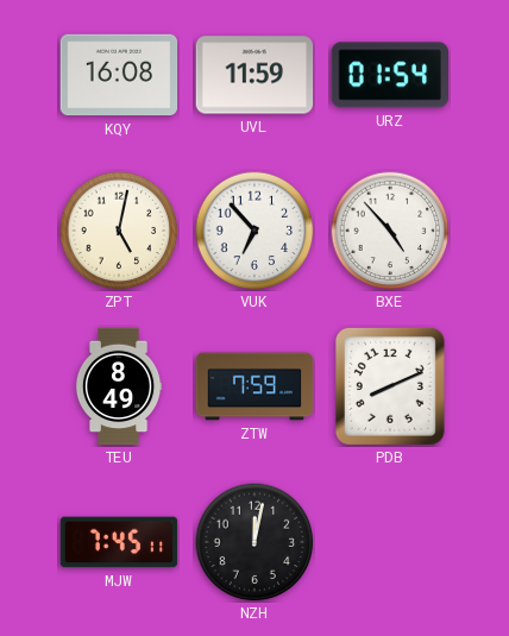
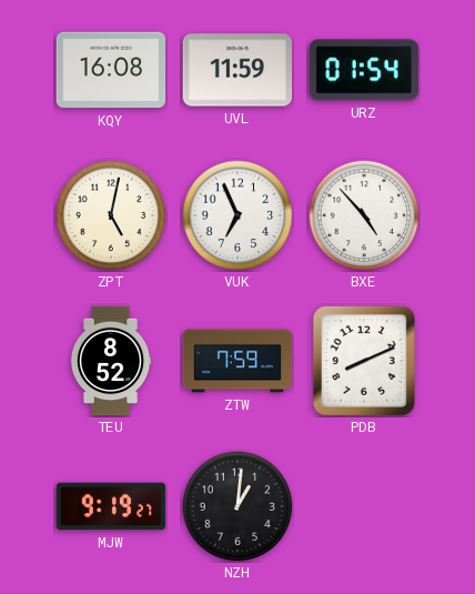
VUK: 6:53 -> 6:56 (238, 215)
TEU: 8:49 -> 8:52 (111, 361)
MJW: 7:45 -> 9:19 (111, 506)
NZH: 12:02 -> 1:01 (238, 506)
